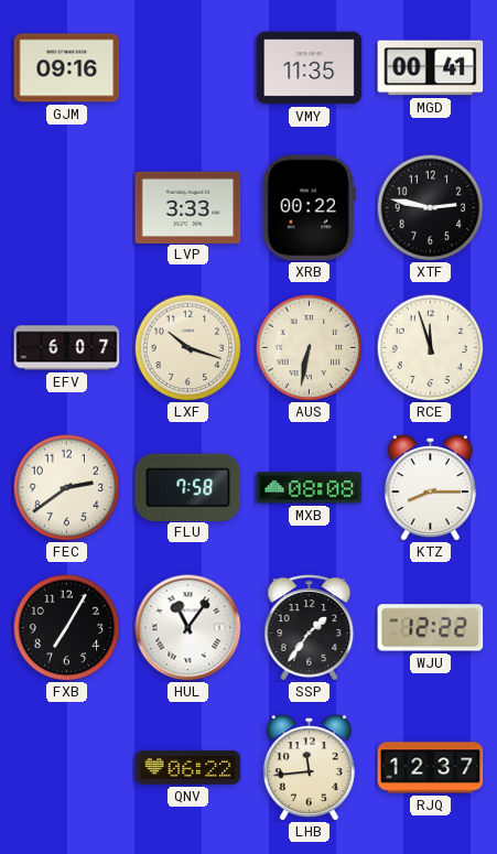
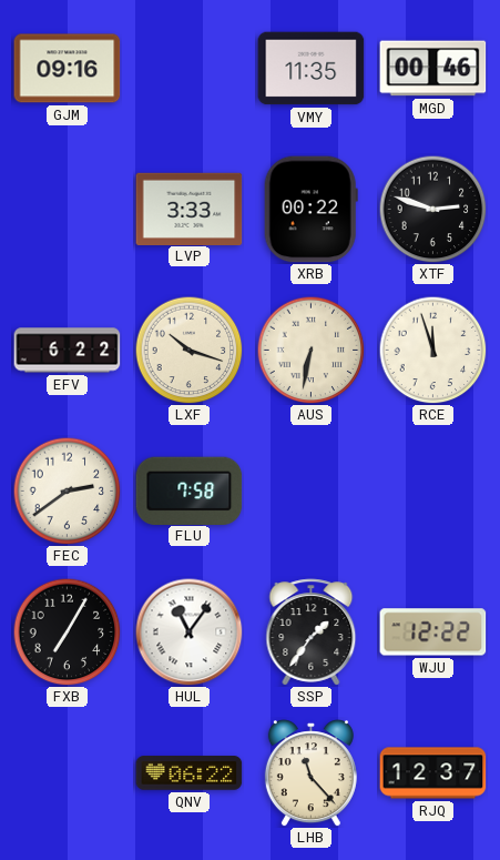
MGD: 00:41 -> 00:46 (433, 69)
XTF: 2:47 -> 2:48 (432, 209)
EFV: 6:07 -> 6:22 (68, 351)
MXB: 08:08 -> none (310, 488)
KTZ: 8:15 -> none (430, 488)
LHB: 11:44 -> 11:23 (310, 773)
